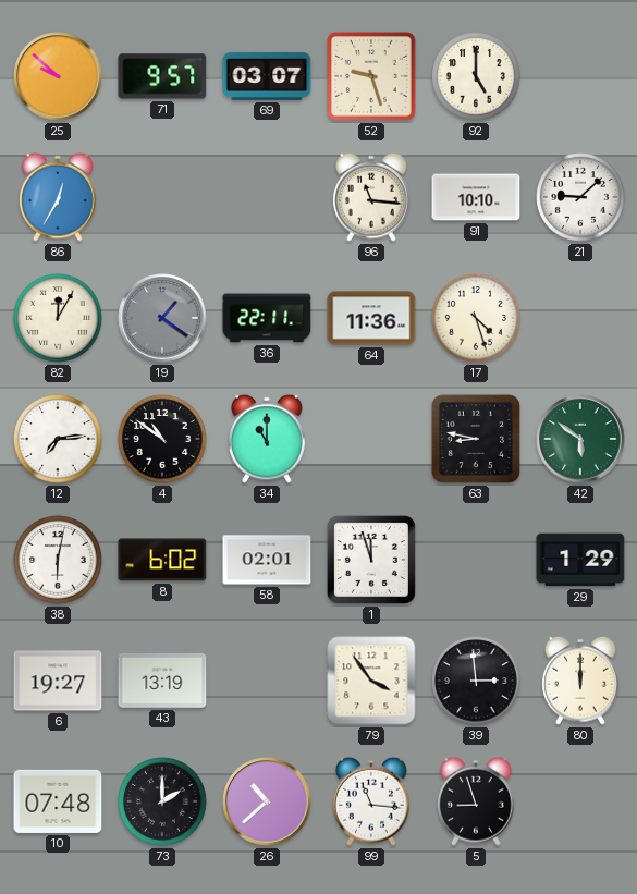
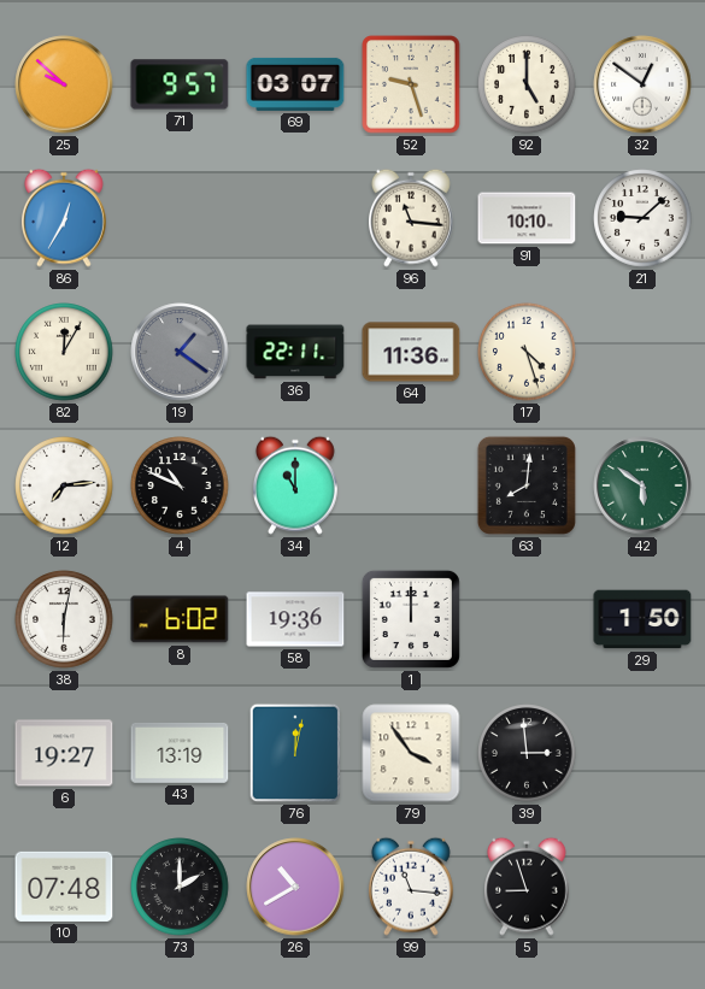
32: none -> 12:51 (642, 84)
4: 10:51 -> 10:49 (180, 485)
63: 8:47 -> 8:01 (527, 485)
58: 02:01 -> 19:36 (295, 619)
1: 11:57 -> 12:00 (411, 619)
29: 1:29 -> 1:50 (642, 619)
76: none -> 12:02 (295, 753)
80: 12:00 -> none (581, 681)
26: 10:38 -> 10:40 (295, 887)
